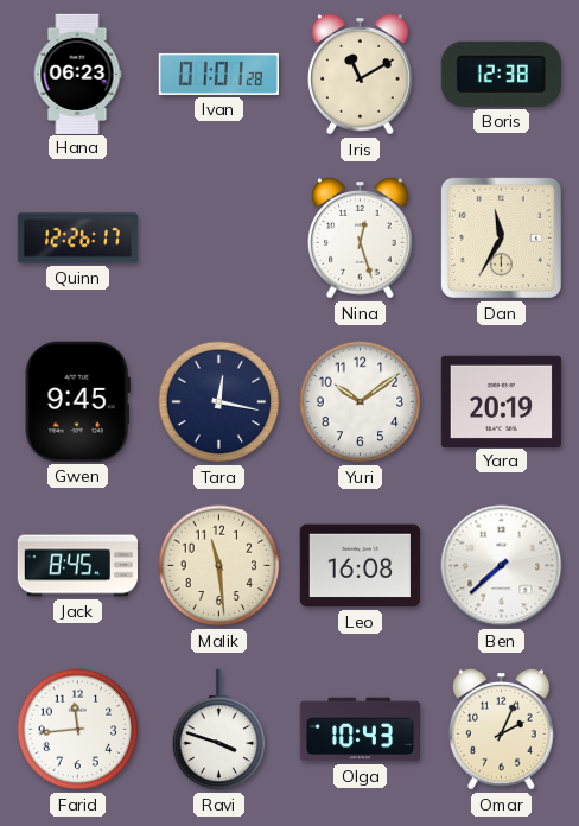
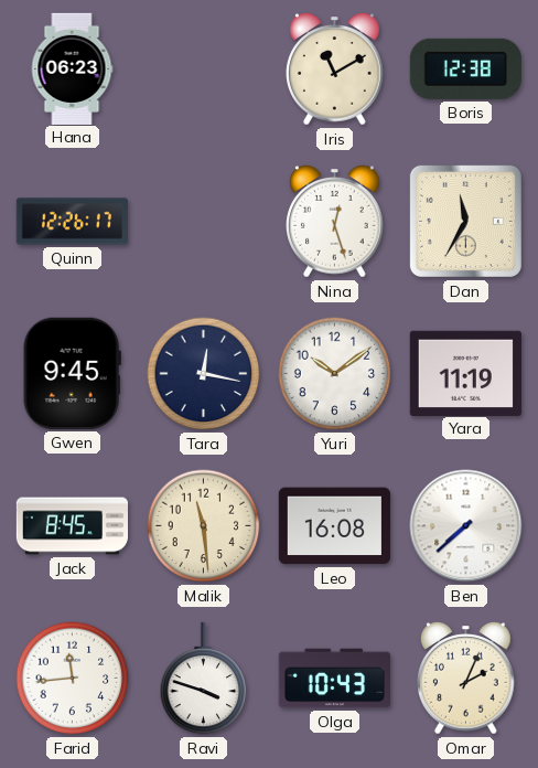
Ivan: 01:01 -> none (218, 74)
Yara: 20:19 -> 11:19 (465, 373)
